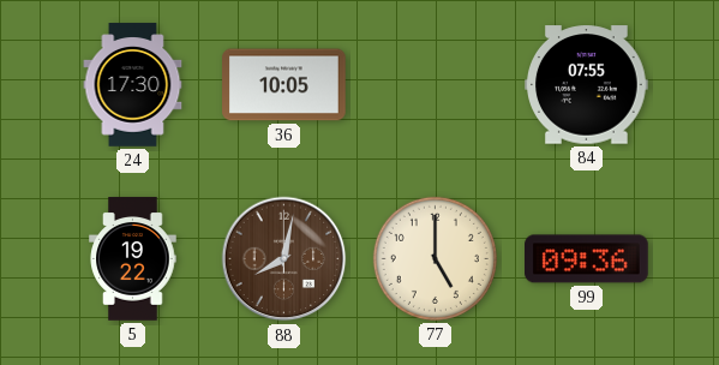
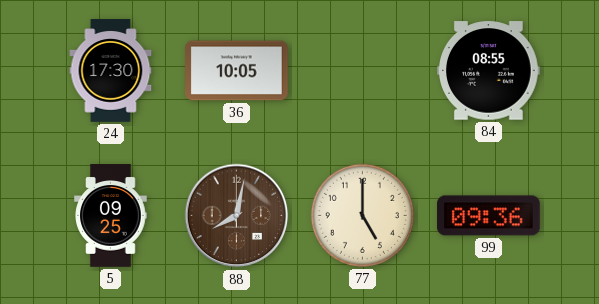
84: 07:55 -> 08:55 (489, 71)
5: 19:22 -> 09:25 (111, 216)
